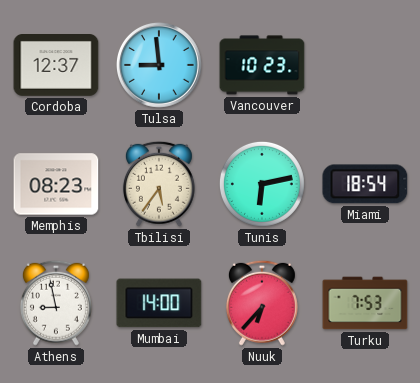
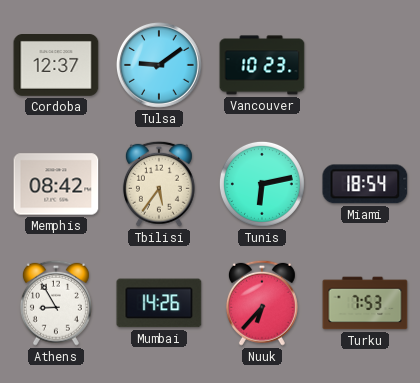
Tulsa: 8:59 -> 9:09 (159, 65)
Memphis: 08:23 -> 08:42 (56, 184)
Athens: 8:58 -> 8:55 (56, 303)
Mumbai: 14:00 -> 14:26 (159, 303)
